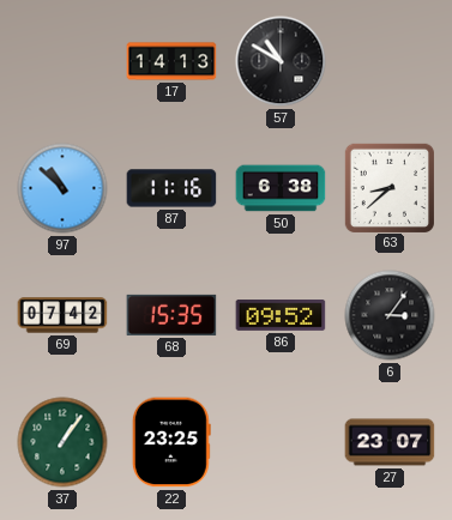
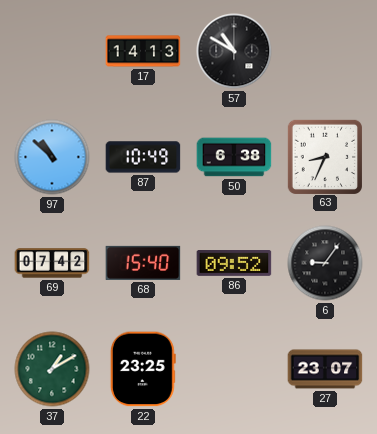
87: 11:16 -> 10:49 (143, 157)
63: 8:38 -> 8:34 (324, 156)
68: 15:35 -> 15:40 (143, 263)
6: 3:06 -> 9:06 (325, 263)
37: 1:06 -> 1:10 (52, 369)
